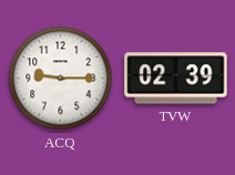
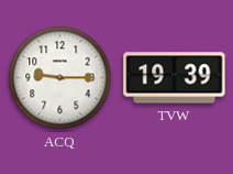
TVW: 02:39 -> 19:39 (175, 78)
